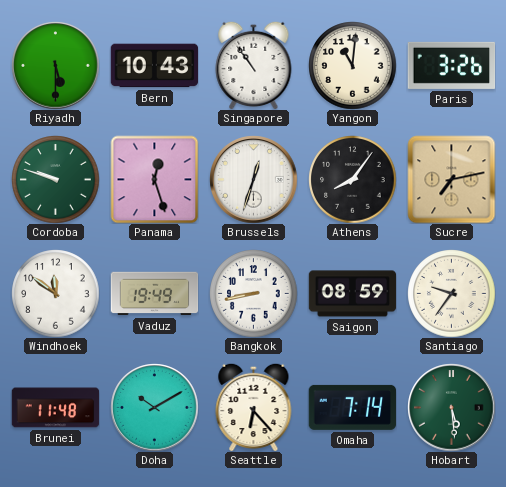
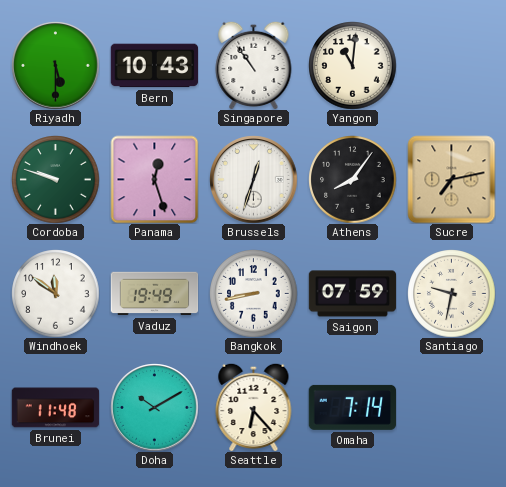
Paris: 3:26 -> none (451, 65)
Saigon: 08:59 -> 07:59 (352, 294)
Santiago: 9:36 -> 9:32 (451, 293)
Hobart: 5:29 -> none (451, 407)
